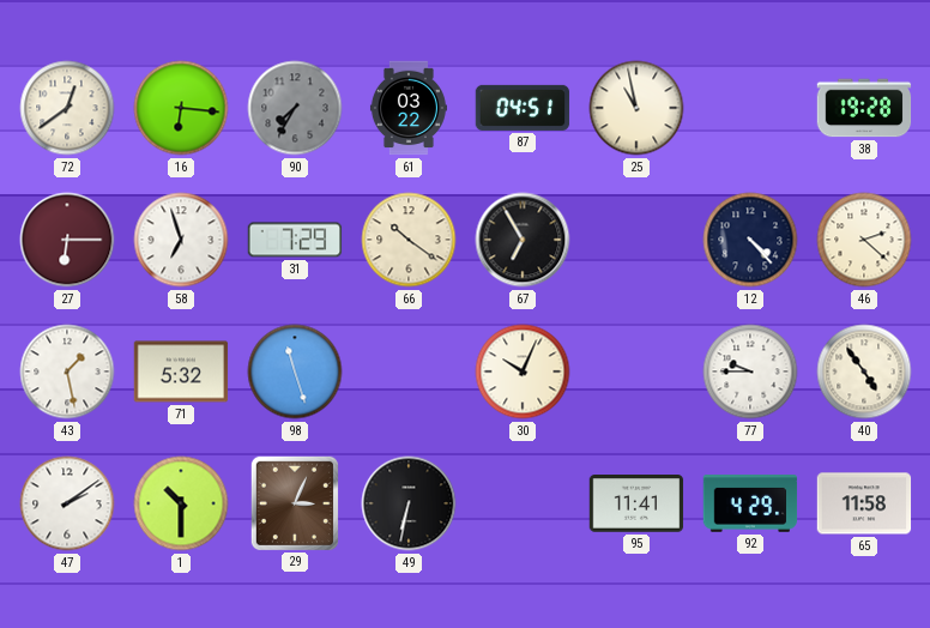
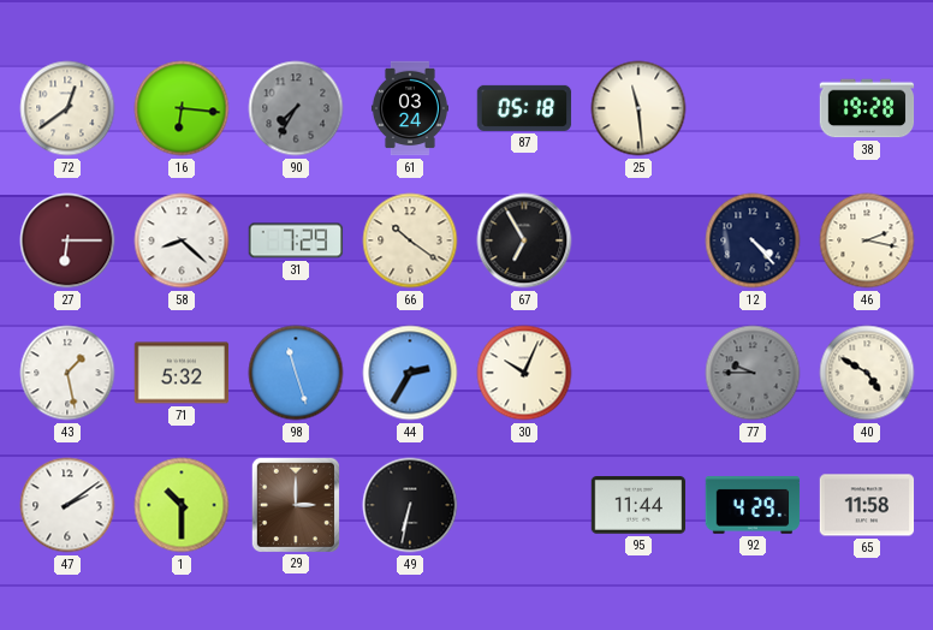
61: 03:22 -> 03:24 (410, 108)
87: 04:51 -> 05:18 (524, 108)
25: 10:58 -> 11:29 (638, 108)
58: 6:57 -> 8:22 (182, 240)
46: 2:22 -> 2:17 (867, 240)
44: none -> 2:35 (410, 373)
77 dial: white -> grey (753, 373)
40: 4:54 -> 4:50 (867, 373)
29: 3:04 -> 3:00 (296, 504)
95: 11:41 -> 11:44 (638, 505)
